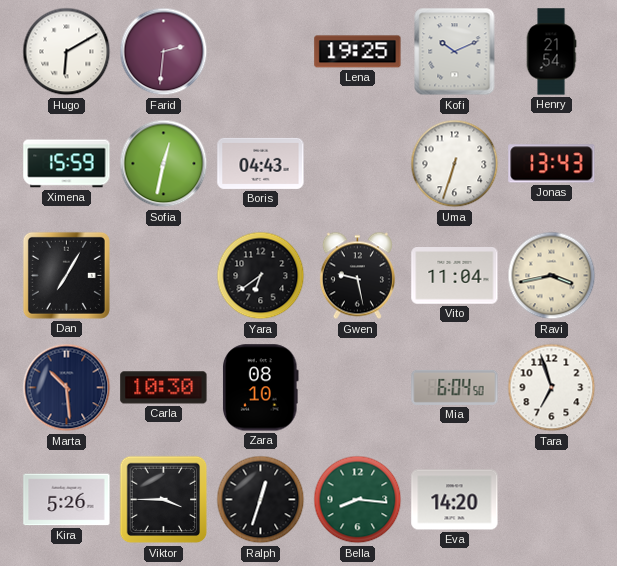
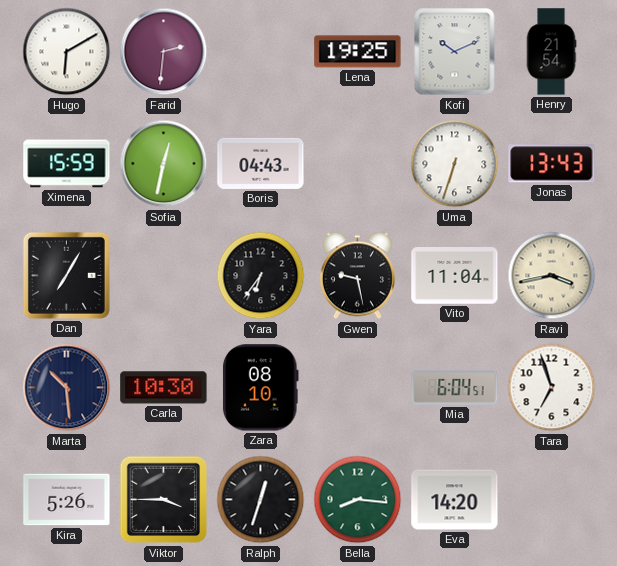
Yara: 6:39 -> 6:36 (261, 276)
Mia: 6:04:50 -> 6:04:51 (455, 387)
